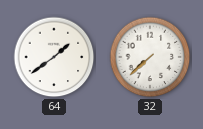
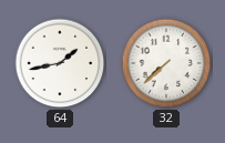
64: 1:39 -> 1:43 (60, 63)
